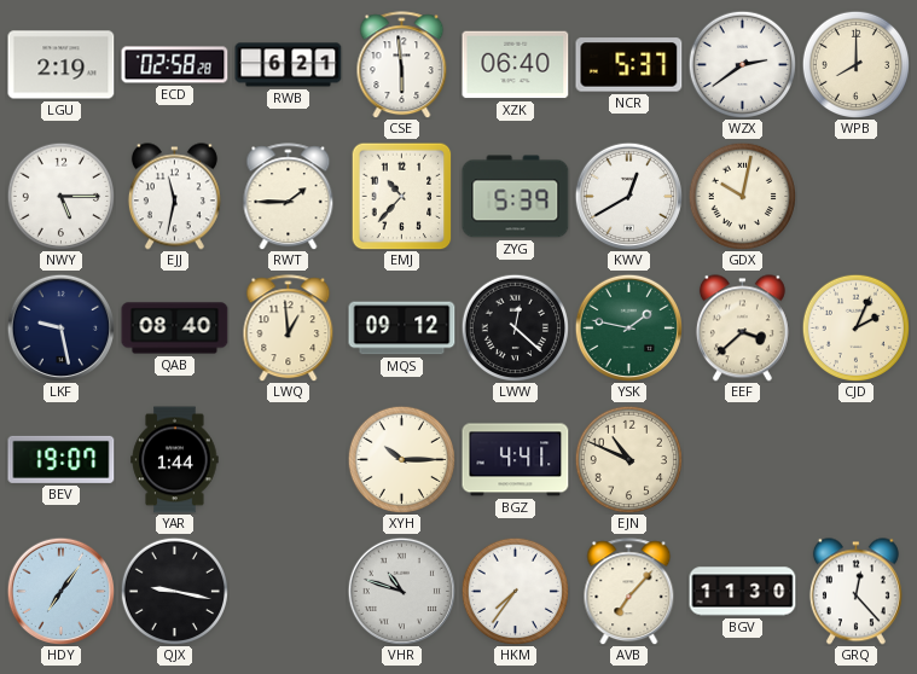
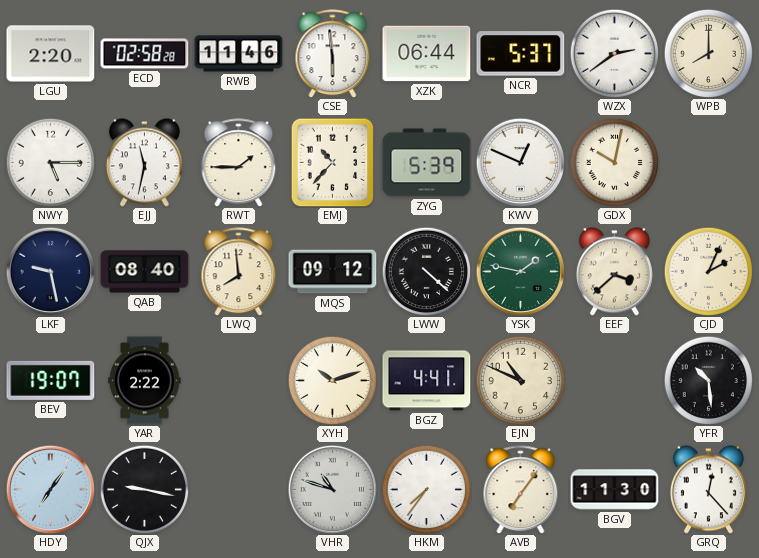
LGU: 2:19 -> 2:20 (51, 54)
RWB: 6:21 -> 11:46 (239, 54)
XZK: 06:40 -> 06:44 (427, 54)
KWV: 12:40 -> 12:49 (520, 162)
LWQ: 12:59 -> 7:59 (239, 272)
LWW: 12:22 -> 4:22 (426, 271)
YAR: 1:44 -> 2:22 (145, 381)
XYH: 10:15 -> 10:12 (332, 380)
YFR: none -> 10:29 (708, 380)
AVB: 7:07 -> 7:06 (521, 490)
